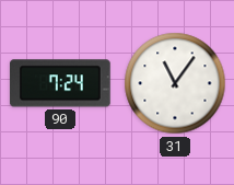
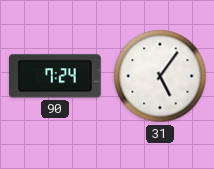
31: 11:06 -> 5:06 (160, 76)
